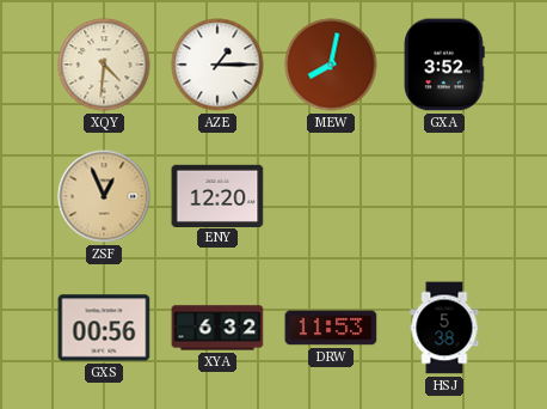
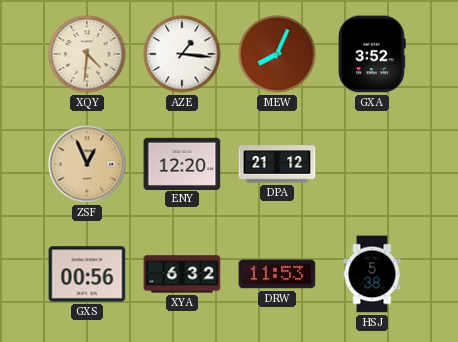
AZE: 1:15 -> 1:16 (182, 54)
MEW: 8:02 -> 8:04 (277, 54)
DPA: none -> 21:12 (277, 164)
